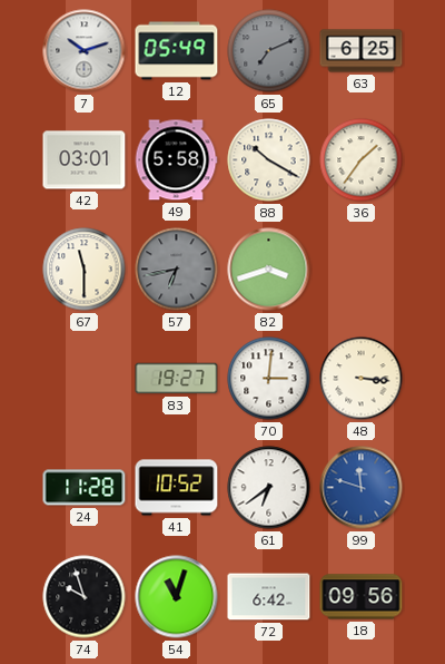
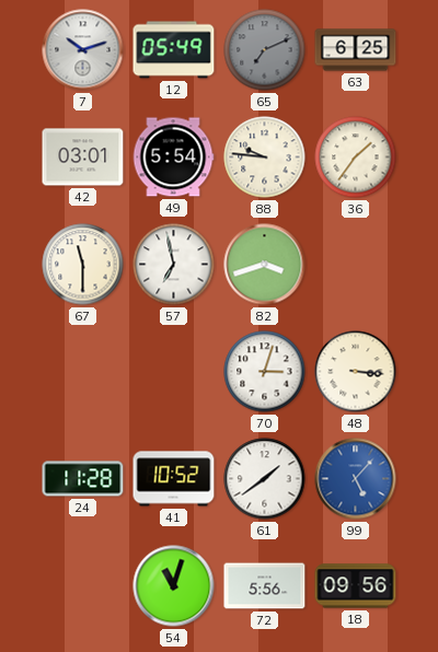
49: 5:58 -> 5:54 (173, 158)
88: 10:20 -> 9:46 (265, 158)
57: 6:43 -> 6:58 (174, 265)
57 dial: grey -> white (174, 265)
83: 19:27 -> none (177, 379)
70: 3:01 -> 3:03 (265, 372)
61: 6:39 -> 1:39 (265, 479)
99: 11:48 -> 5:07 (356, 479)
74: 9:57 -> none (85, 597)
72: 6:42 -> 5:56 (265, 586)
